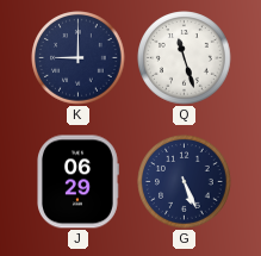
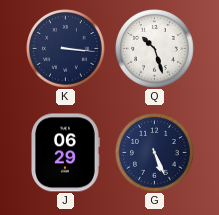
K: 9:00 -> 3:16 (66, 49)
Q: 11:27 -> 10:27 (155, 49)
